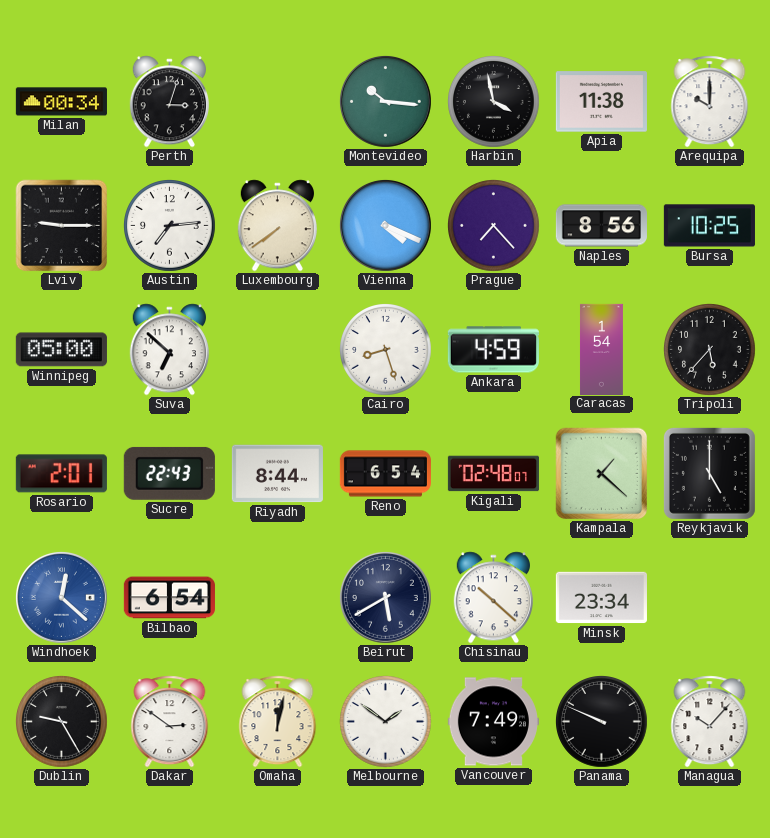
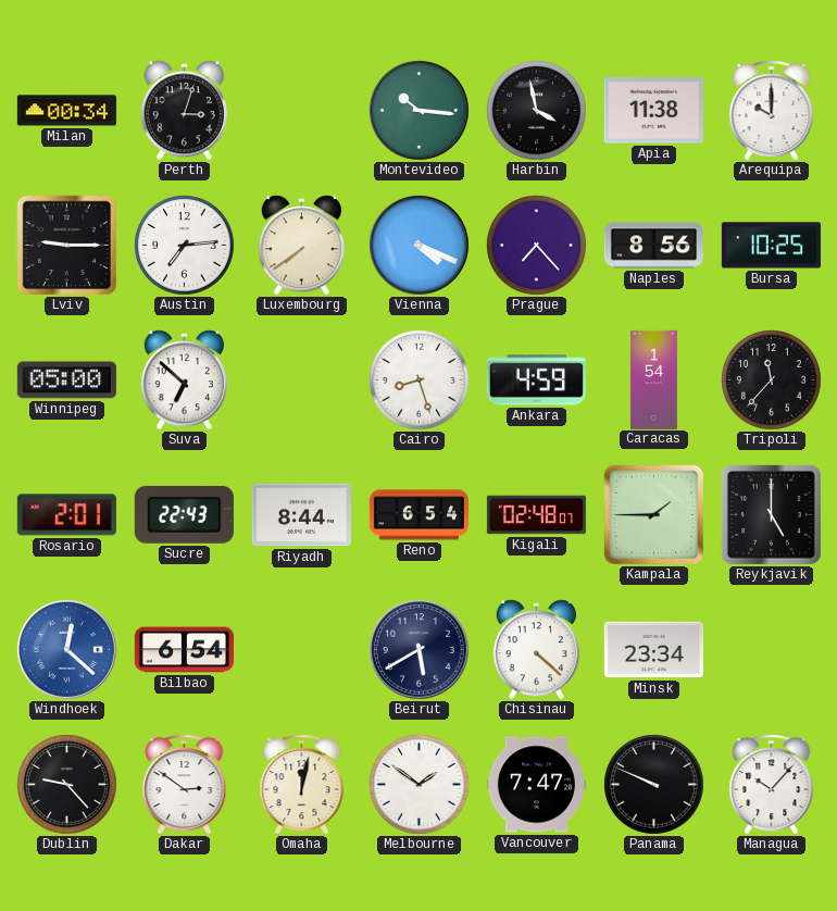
Tripoli: 5:37 -> 11:37 (772, 380)
Kampala: 1:22 -> 1:45 (654, 515)
Chisinau: 10:22 -> 4:22 (536, 650)
Dublin: 9:25 -> 9:23 (67, 785)
Vancouver: 7:49 -> 7:47 (536, 785)
